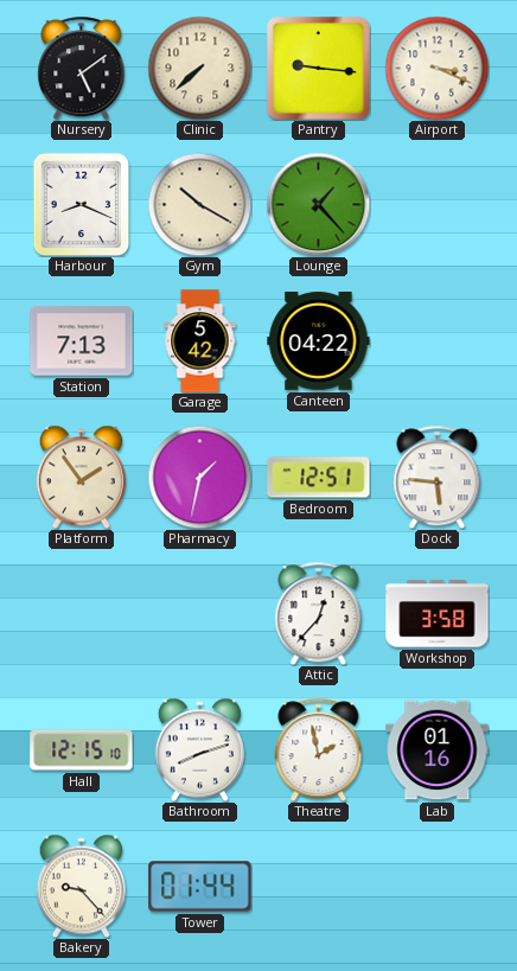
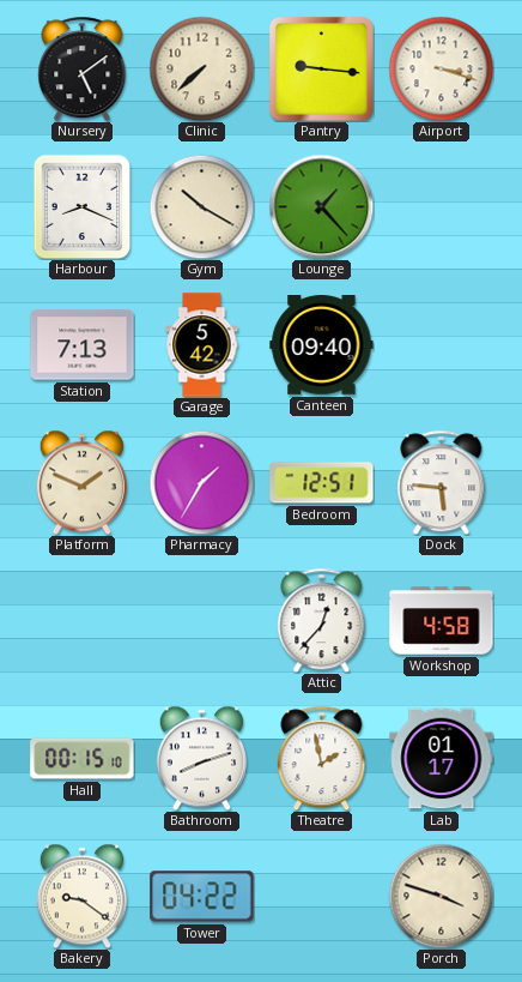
Airport: 3:19 -> 3:18 (441, 68)
Canteen: 04:22 -> 09:40 (322, 345)
Platform: 1:54 -> 1:49 (81, 482)
Pharmacy: 1:32 -> 1:35 (201, 482)
Workshop: 3:58 -> 4:58 (442, 621)
Hall: 12:15 -> 00:15 (83, 759)
Lab: 01:16 -> 01:17 (442, 759)
Bakery: 9:23 -> 9:21 (81, 896)
Tower: 01:44 -> 04:22 (202, 897)
Porch: none -> 3:48 (441, 896)
